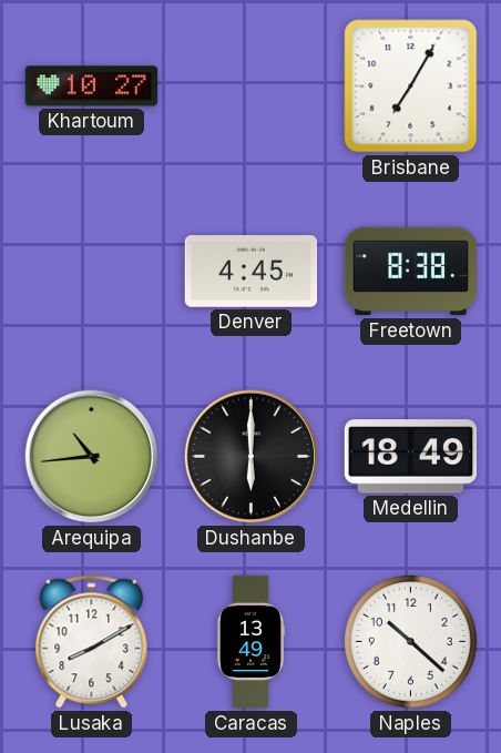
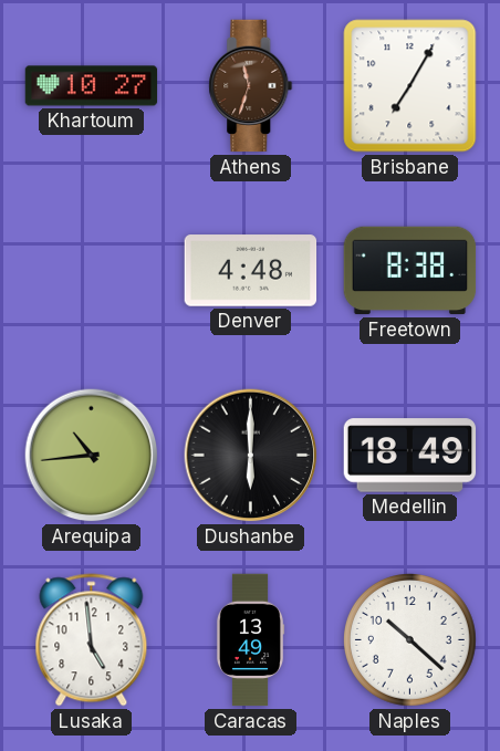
Athens: none -> 11:33 (251, 86)
Denver: 4:45 -> 4:48 (251, 271)
Lusaka: 8:10 -> 4:59 (92, 640)
